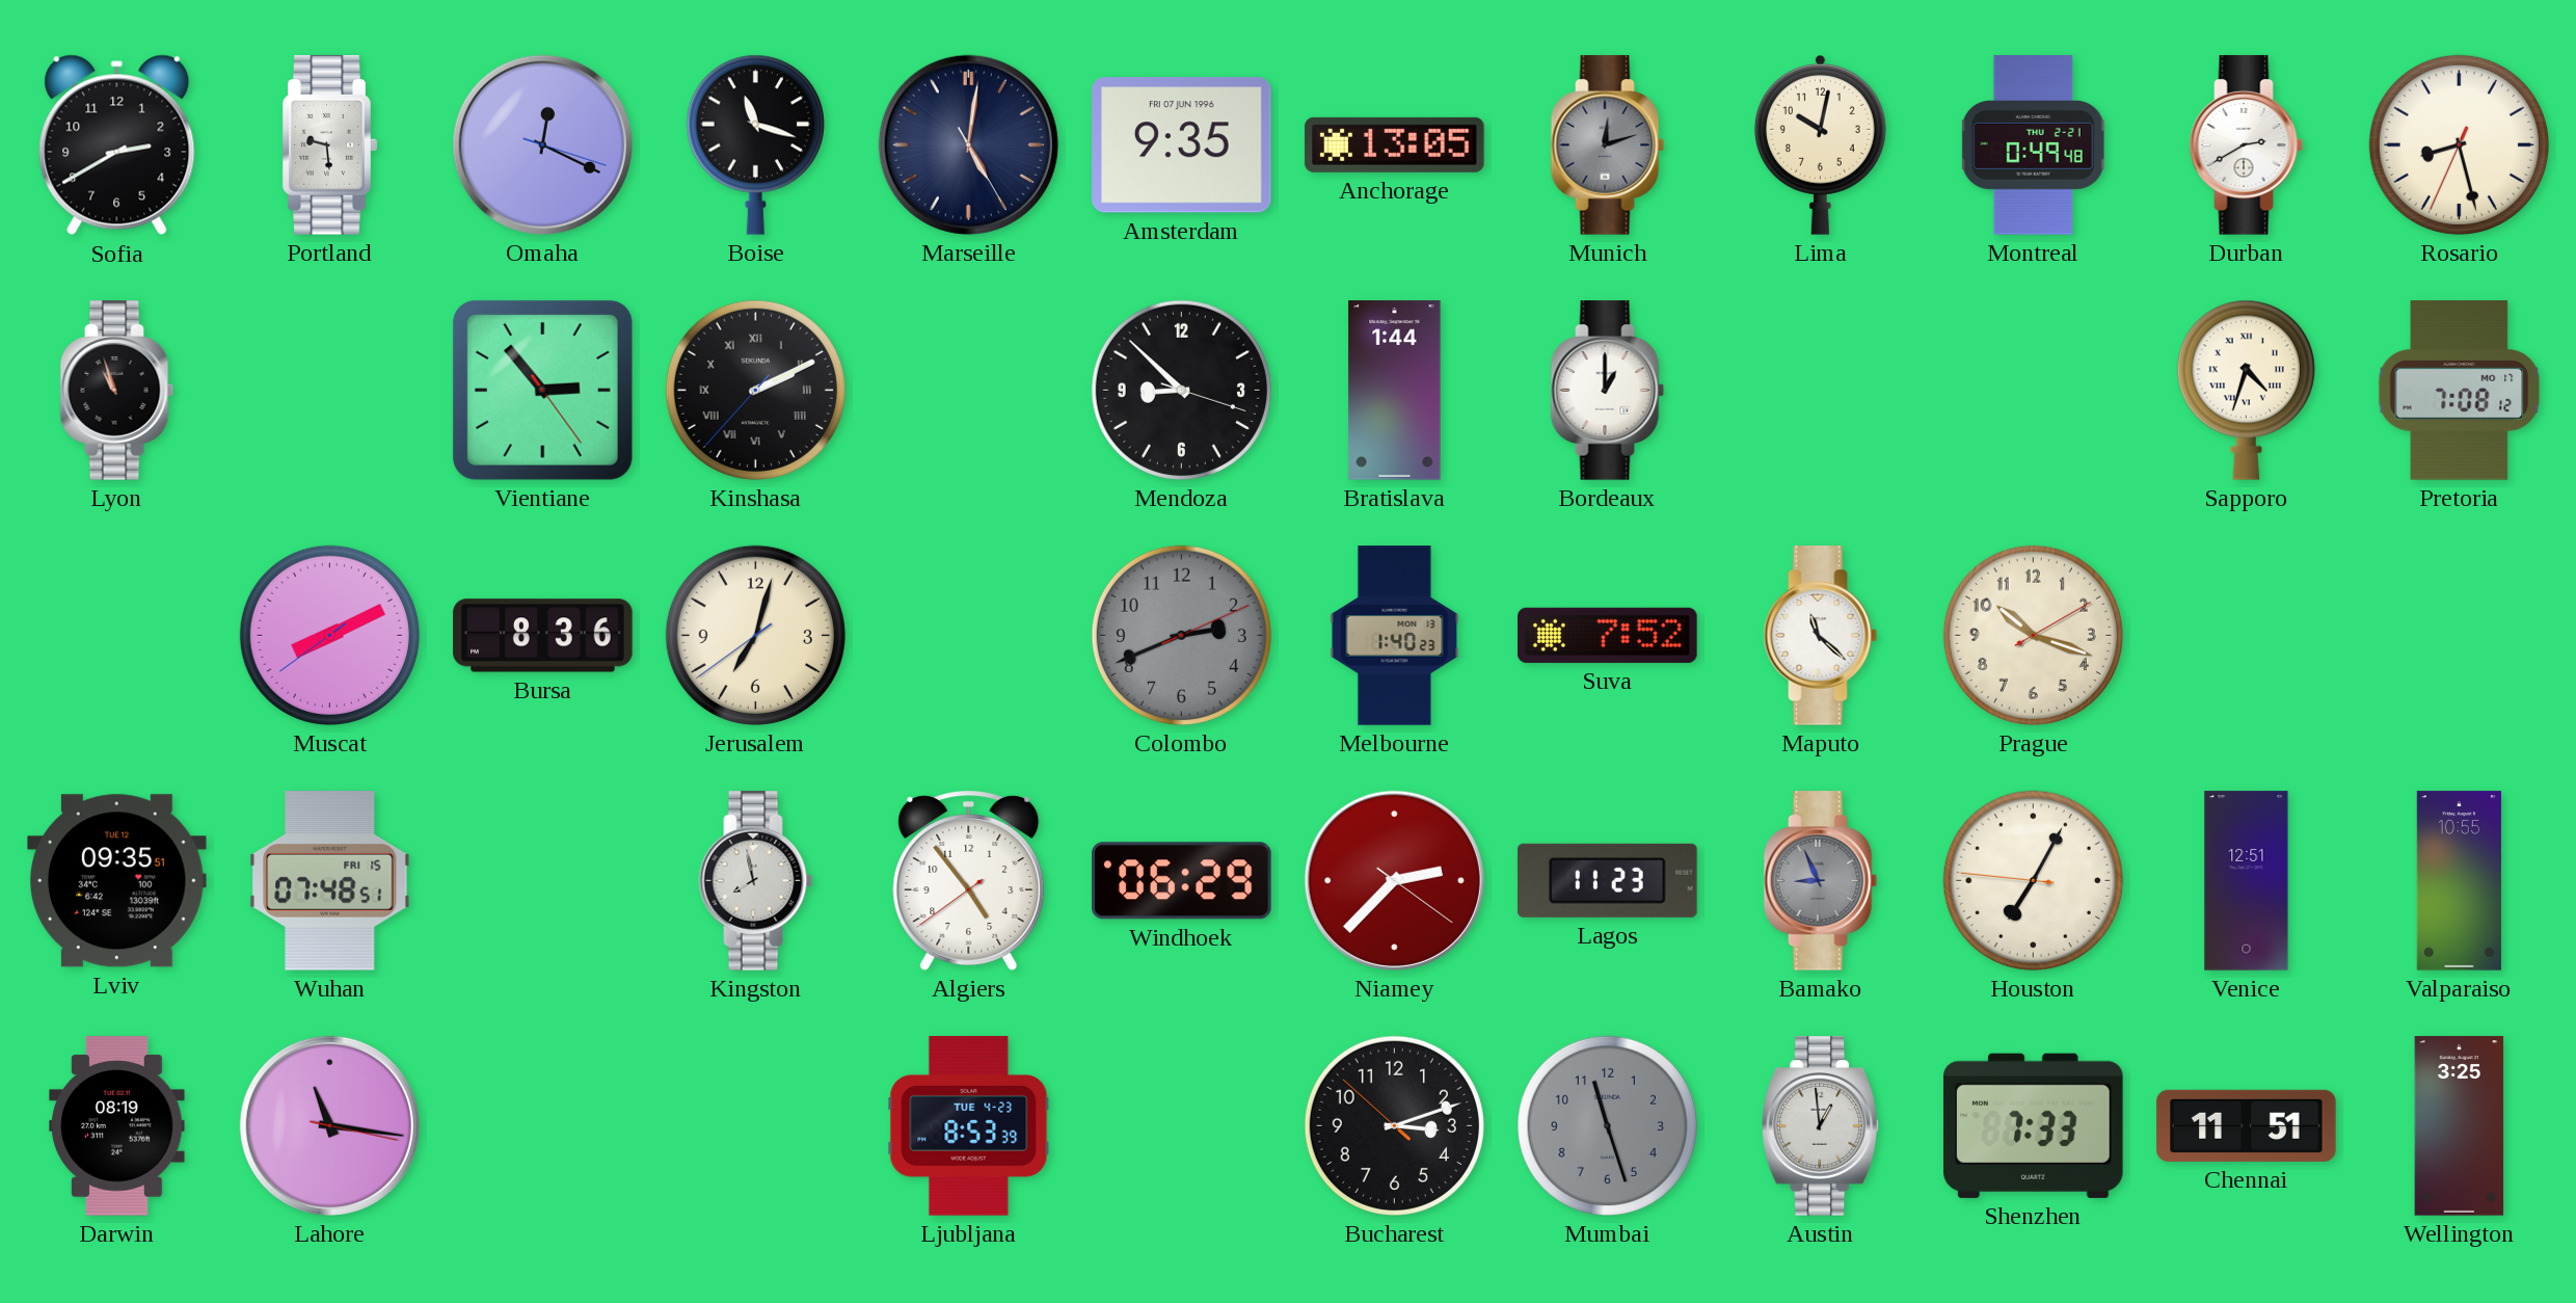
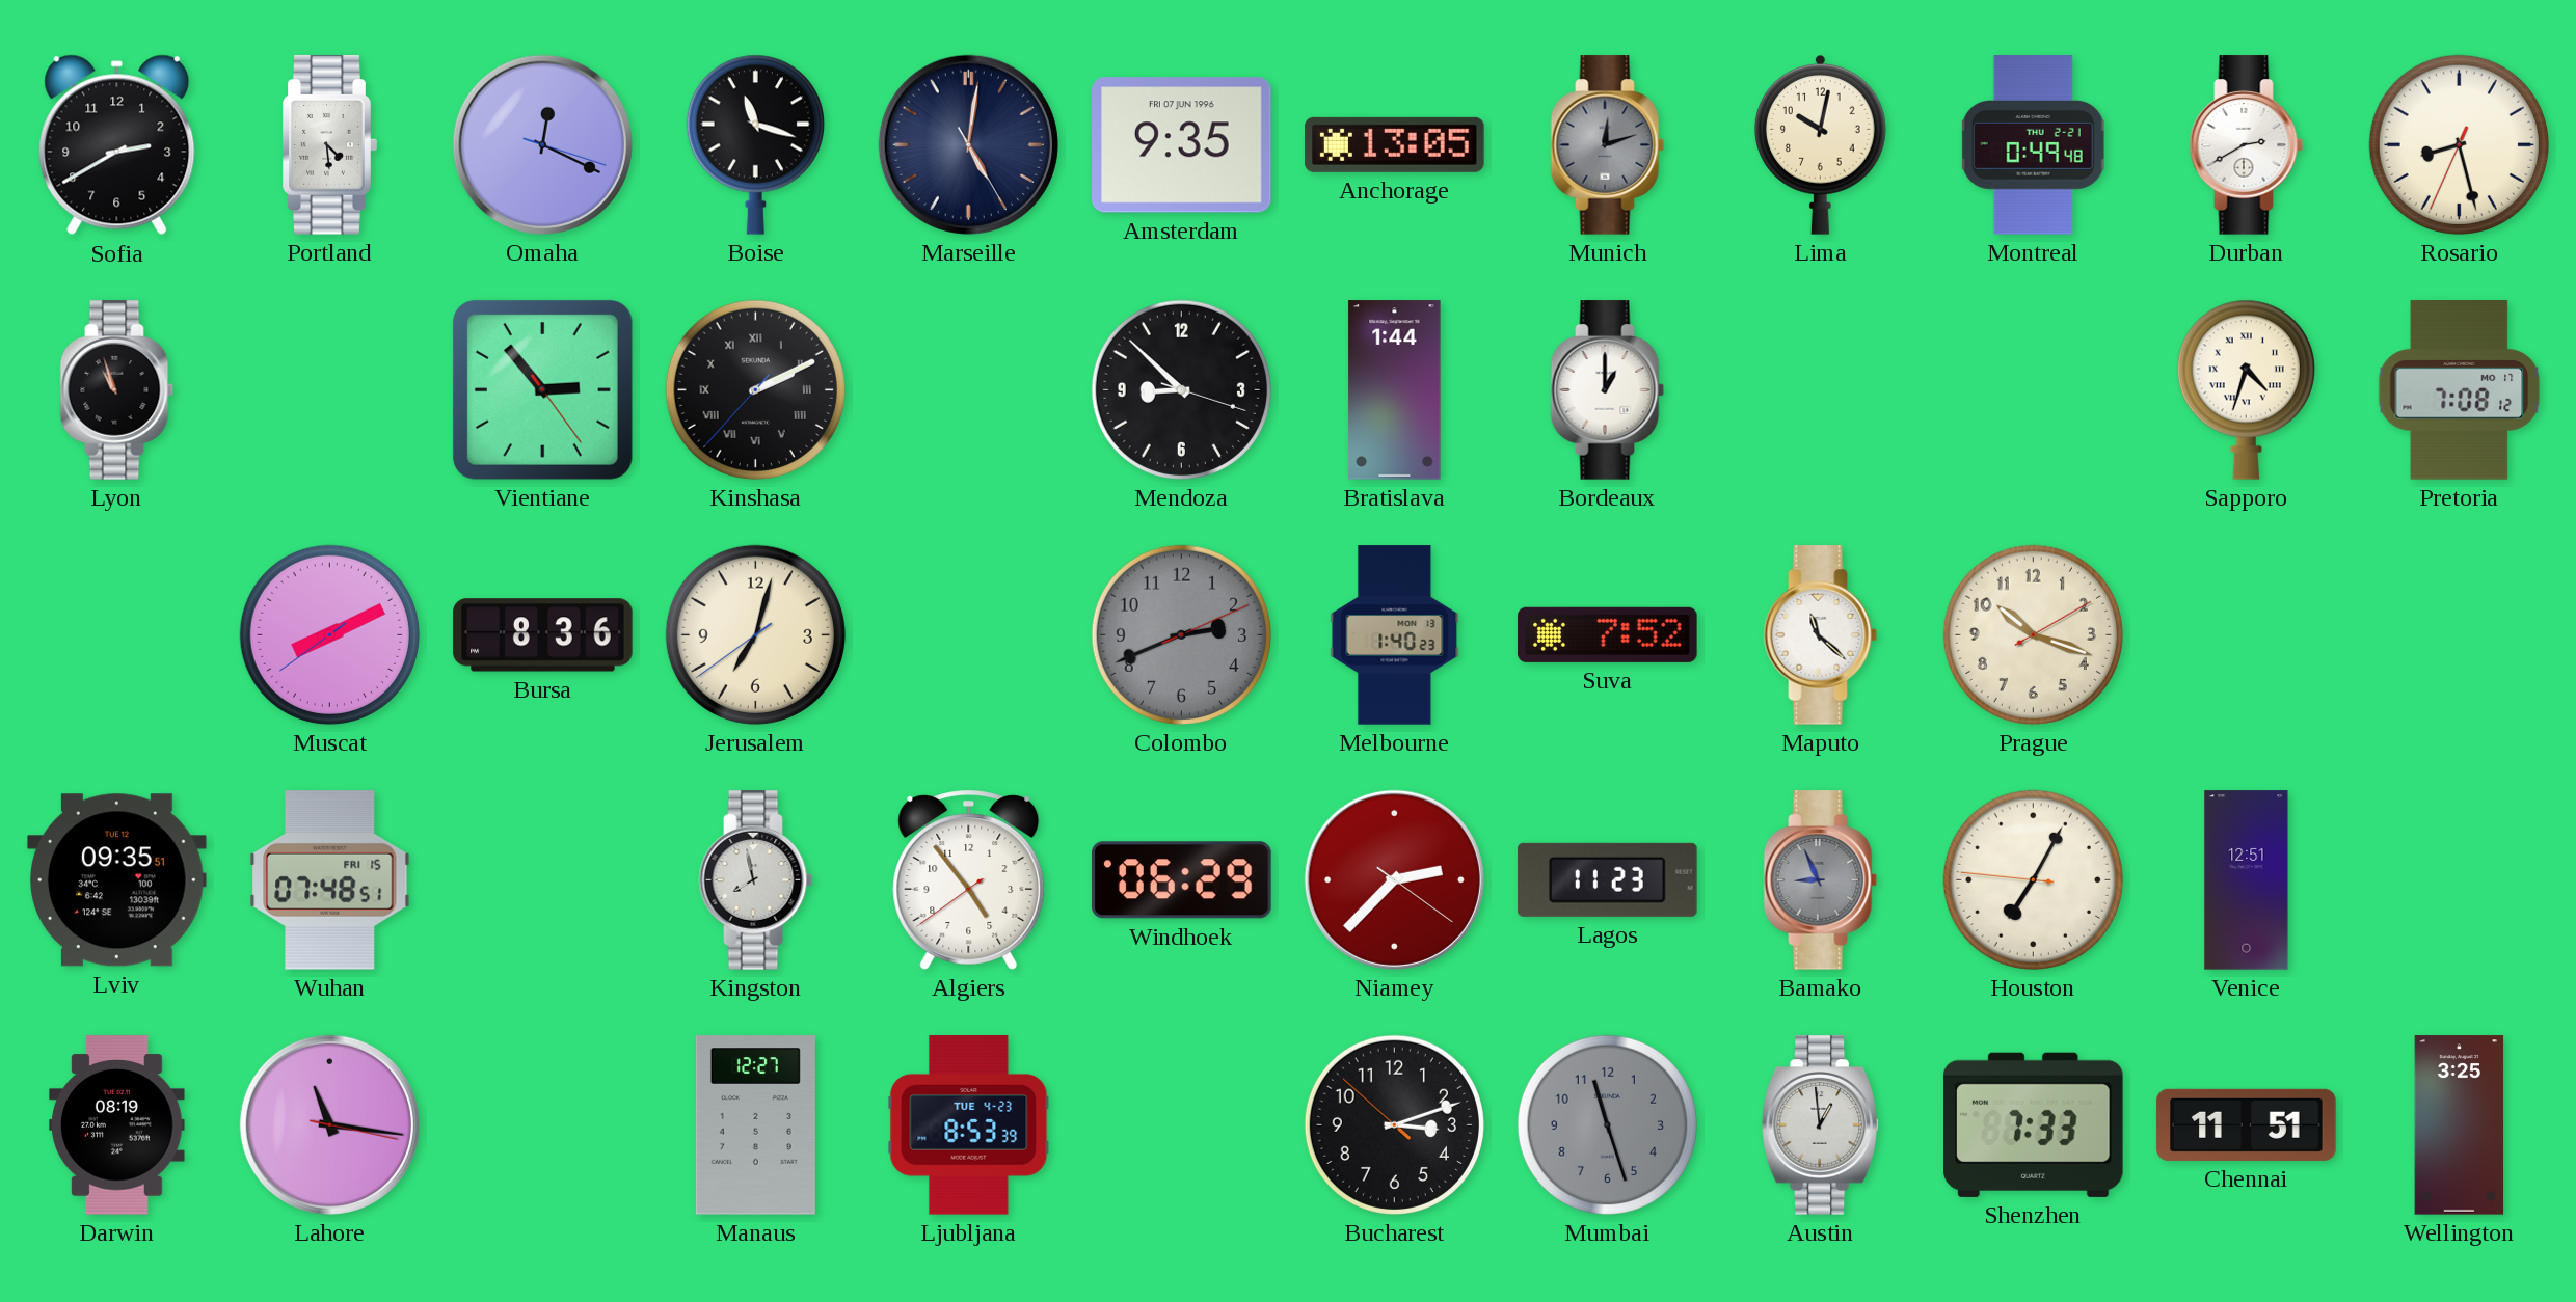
Portland: 9:29 -> 4:29 (329, 145)
Valparaiso: 10:55 -> none (2459, 881)
Manaus: none -> 12:27 (755, 1125)
